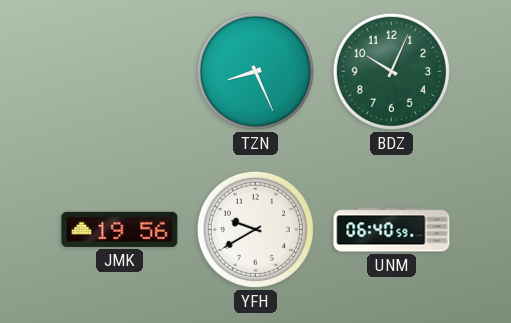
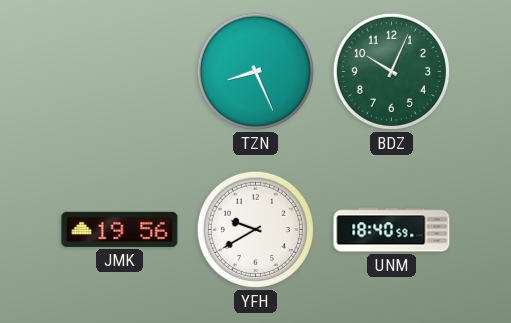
UNM: 06:40 -> 18:40 (392, 230)
